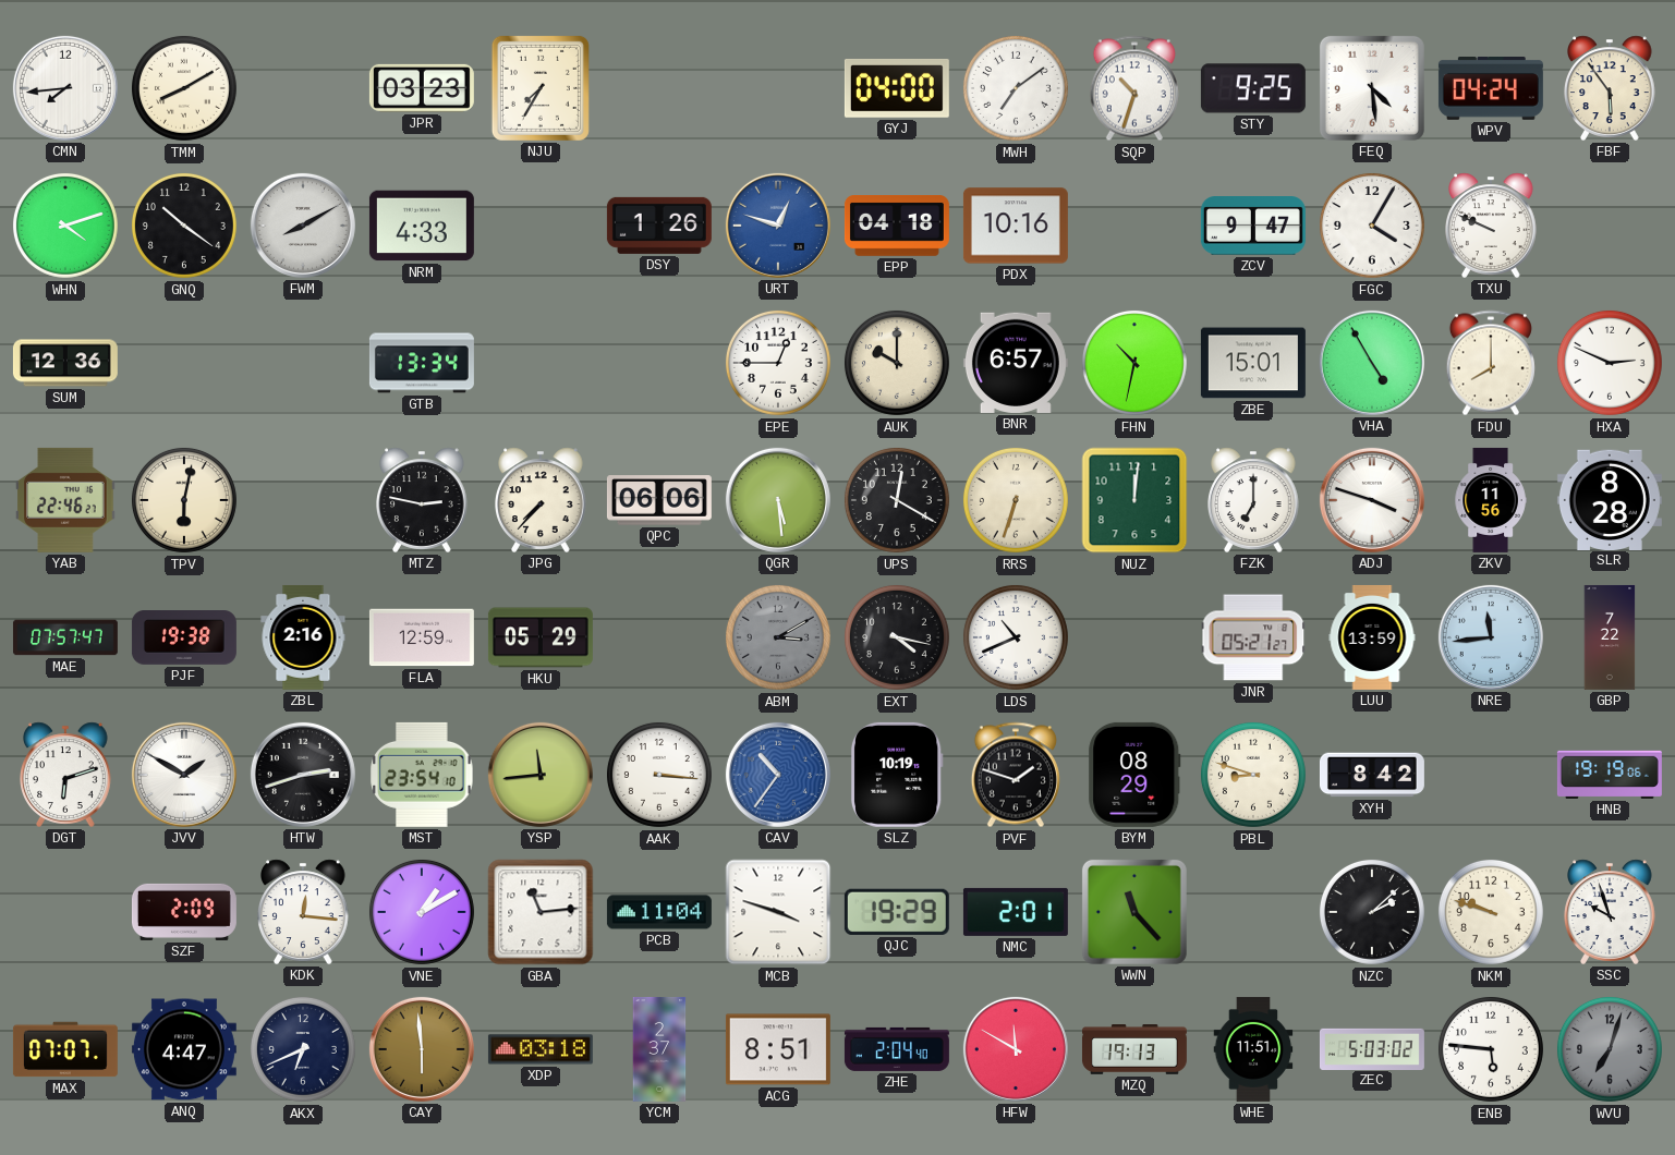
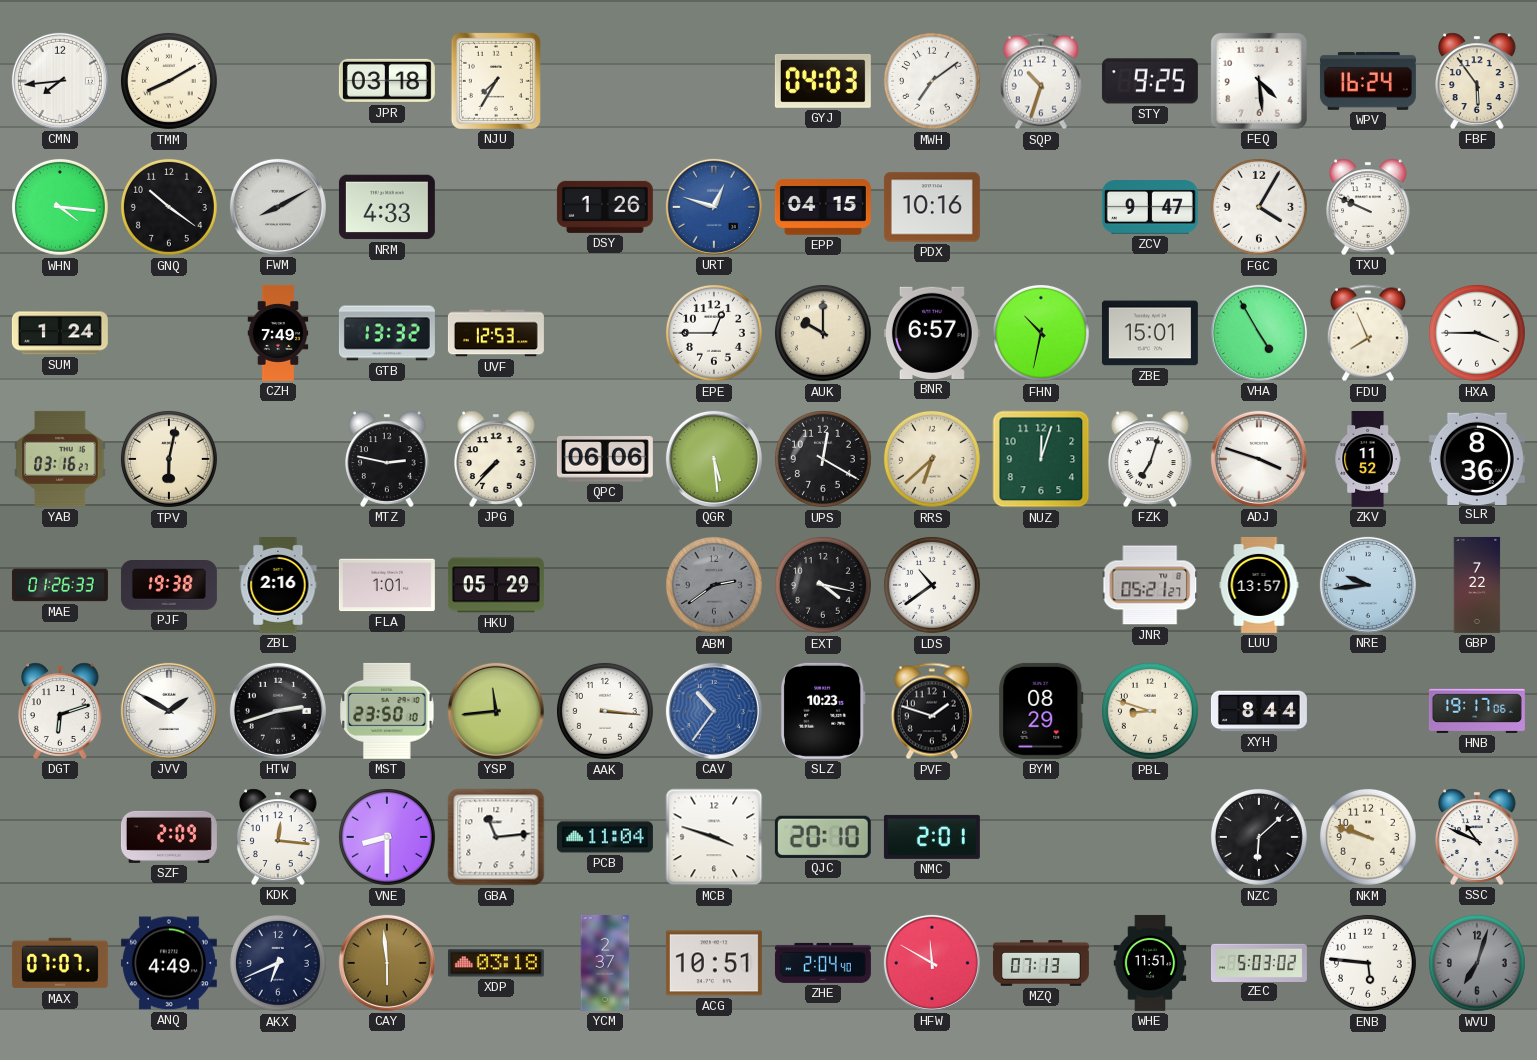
JPR: 03:23 -> 03:18 (387, 81)
GYJ: 04:00 -> 04:03 (823, 81)
WPV: 04:24 -> 16:24 (1368, 82)
WHN: 4:12 -> 4:16 (60, 207)
EPP: 04:18 -> 04:15 (823, 208)
SUM: 12:36 -> 1:24 (60, 333)
CZH: none -> 7:49 (278, 333)
GTB: 13:34 -> 13:32 (387, 333)
UVF: none -> 12:53 (496, 333)
FDU: 8:00 -> 7:56 (1368, 333)
HXA: 2:49 -> 3:45 (1477, 333)
YAB: 22:46 -> 03:16 (60, 459)
RRS: 6:33 -> 6:38 (932, 459)
NUZ: 12:01 -> 12:03 (1041, 459)
FZK: 7:00 -> 7:03 (1151, 459)
ZKV: 11:56 -> 11:52 (1368, 459)
SLR: 8:28 -> 8:36 (1477, 458)
MAE: 07:57 -> 01:26 (60, 585)
FLA: 12:59 -> 1:01 (387, 585)
ABM: 3:10 -> 2:39 (714, 585)
LDS: 10:41 -> 10:39 (932, 585)
LUU: 13:59 -> 13:57 (1259, 585)
NRE: 11:44 -> 9:44 (1368, 585)
MST: 23:54 -> 23:50 (387, 711)
SLZ: 10:19 -> 10:23 (823, 711)
XYH: 8:42 -> 8:44 (1259, 711)
HNB: 19:19 -> 19:17 (1477, 711)
VNE: 1:10 -> 8:30 (387, 837)
QJC: 19:29 -> 20:10 (823, 837)
WWN: 11:23 -> none (1134, 912)
NZC: 2:08 -> 6:08 (1259, 837)
SSC: 9:57 -> 10:49 (1478, 837)
ANQ: 4:47 -> 4:49 (169, 963)
ACG: 8:51 -> 10:51 (714, 963)
MZQ: 19:13 -> 07:13 (1041, 963)
